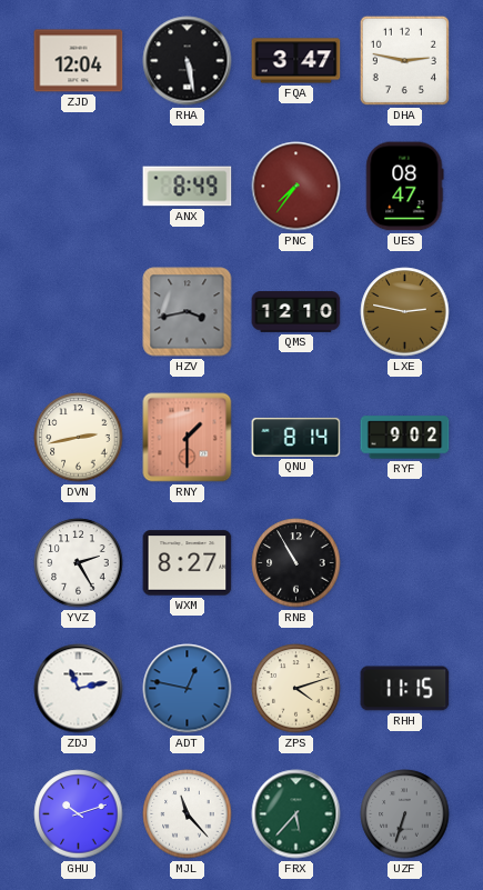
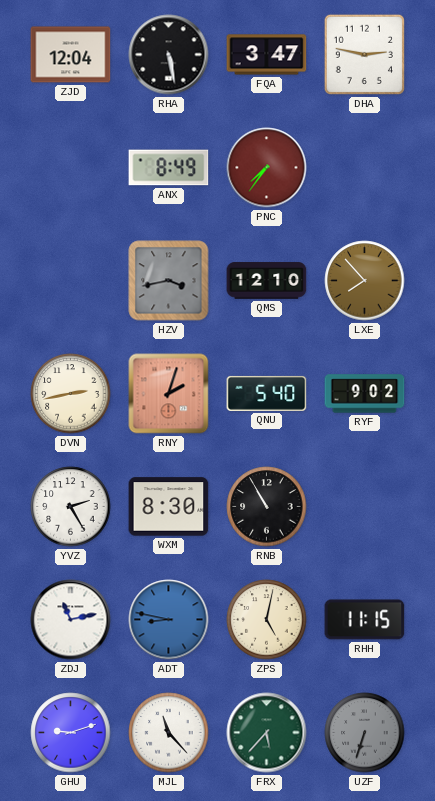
UES: 08:47 -> none (405, 187)
LXE: 2:47 -> 7:53 (365, 281)
RNY: 1:30 -> 2:03 (169, 394)
QNU: 8:14 -> 5:40 (267, 393)
WXM: 8:27 -> 8:30 (169, 507)
ADT: 12:47 -> 8:47 (169, 620)
ZPS: 4:12 -> 5:02 (267, 620)
GHU: 10:12 -> 9:12 (71, 733)
